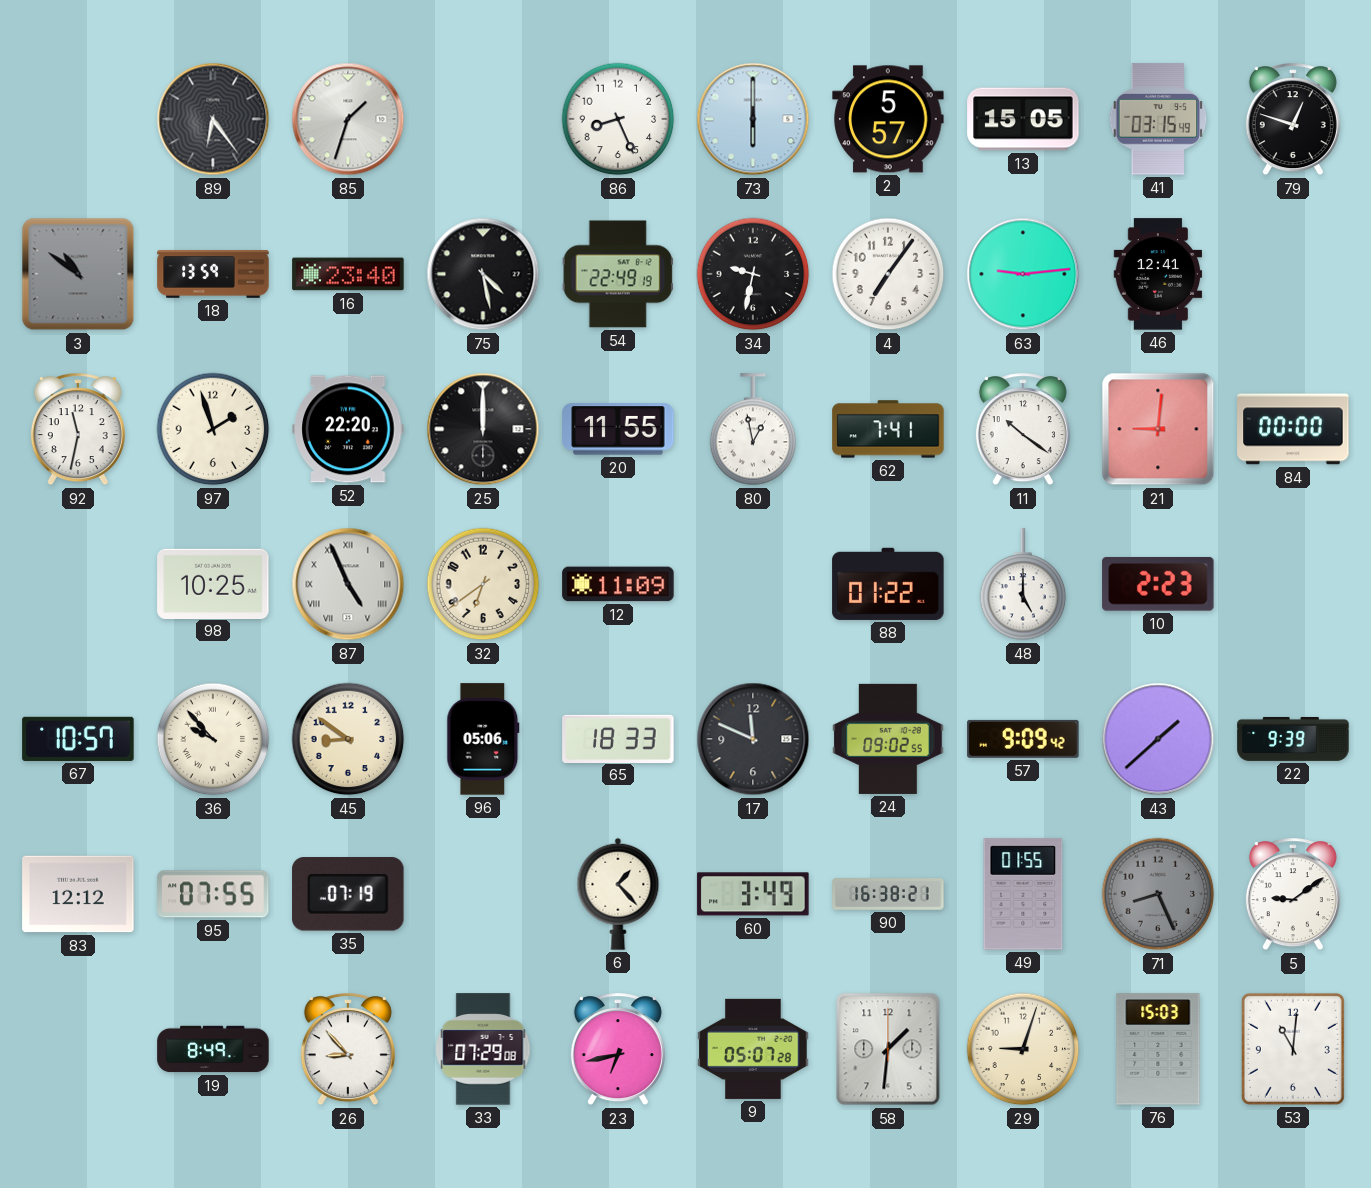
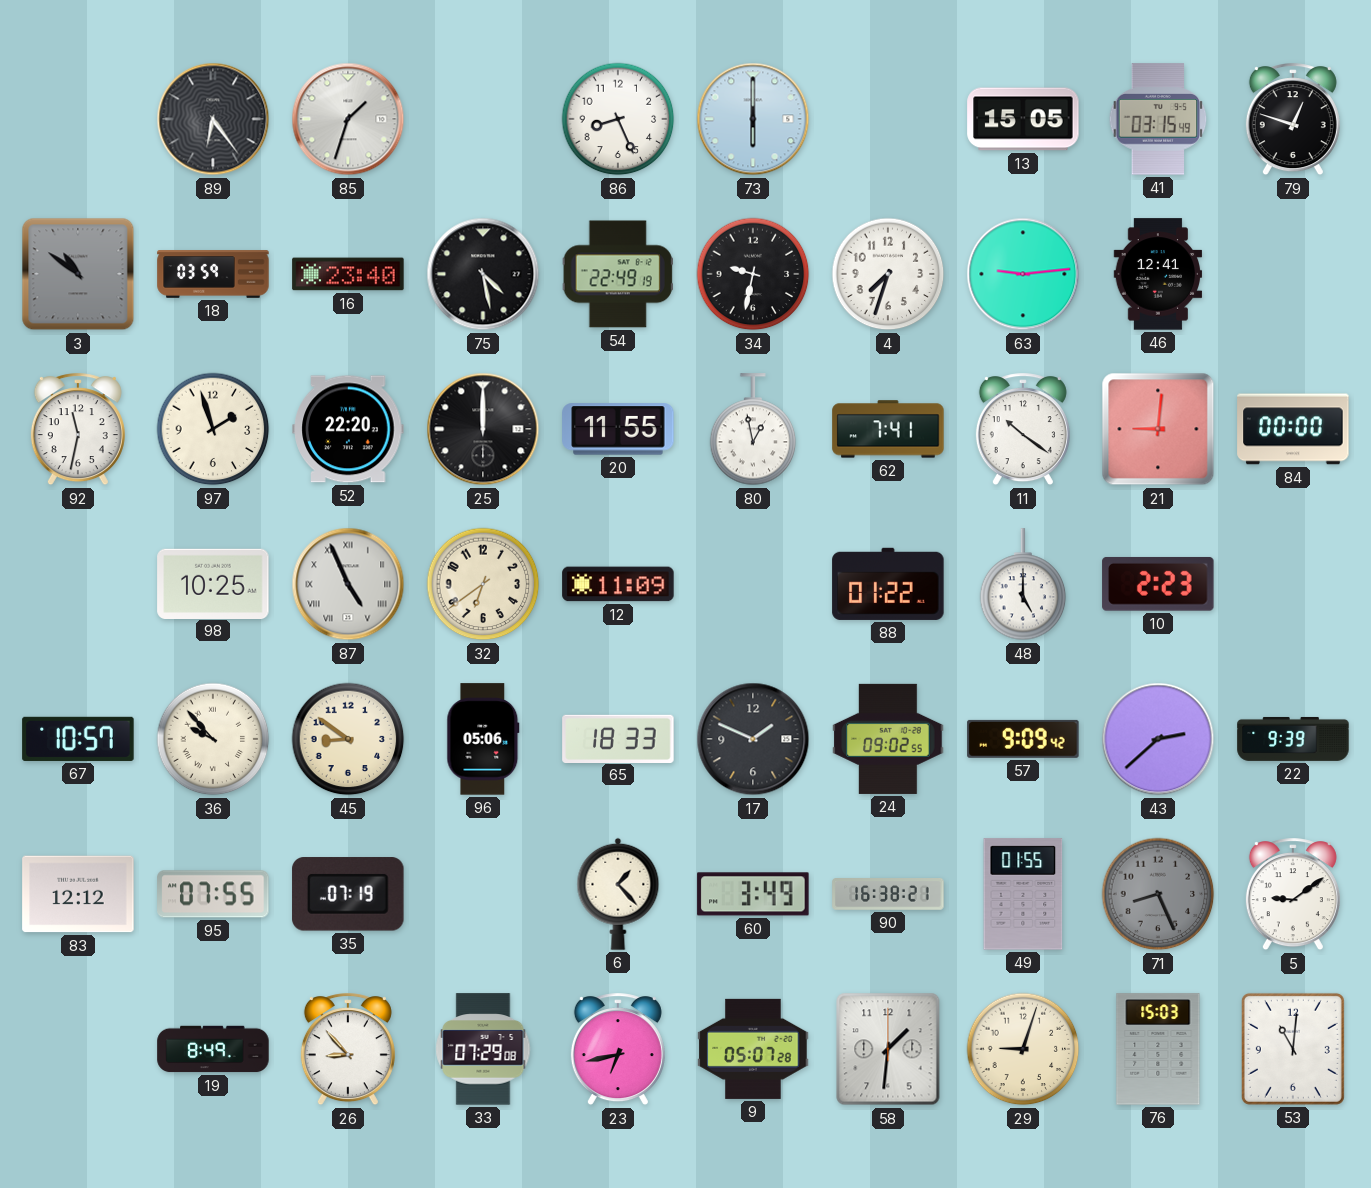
2: 5:57 -> none (888, 119)
18: 13:59 -> 03:59 (213, 274)
4: 7:06 -> 7:33 (888, 274)
17: 11:49 -> 1:49 (753, 739)
43: 1:38 -> 2:38 (1158, 739)
